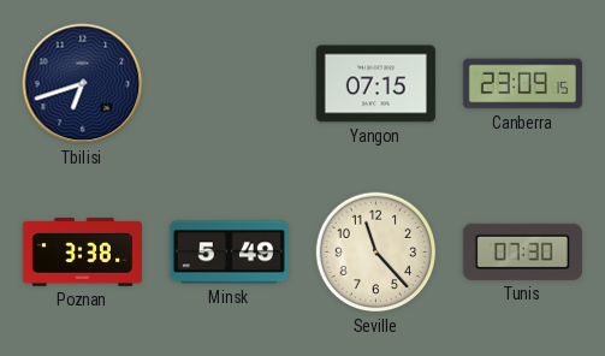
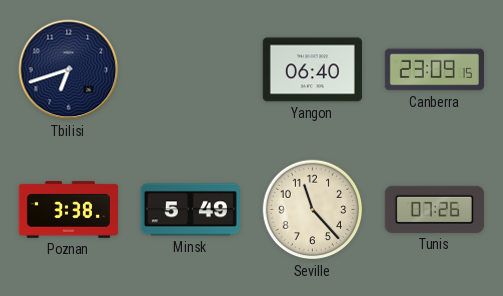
Yangon: 07:15 -> 06:40 (312, 70)
Tunis: 07:30 -> 07:26 (434, 209)
